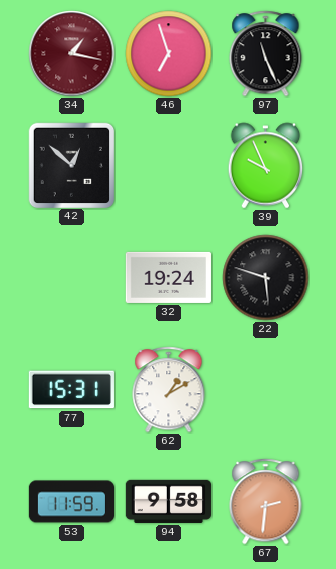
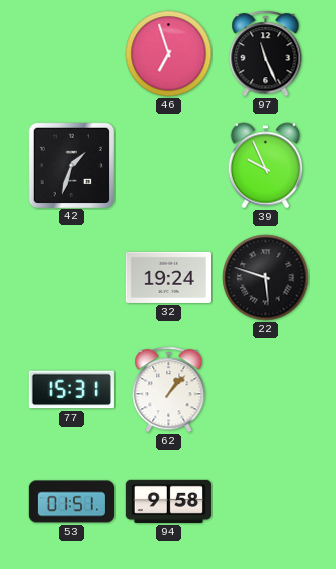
34: 1:17 -> none (72, 54)
42: 12:52 -> 1:33 (71, 165)
62: 1:10 -> 1:07 (169, 390)
53: 11:59 -> 01:51 (71, 502)
67: 2:31 -> none (266, 502)
